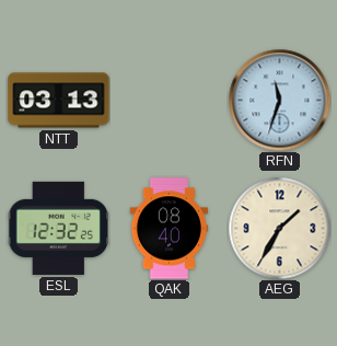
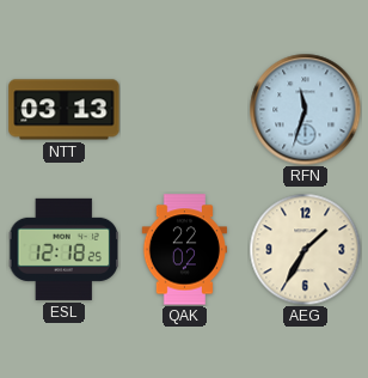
ESL: 12:32 -> 12:18 (63, 249)
QAK: 08:40 -> 22:02 (184, 250)
